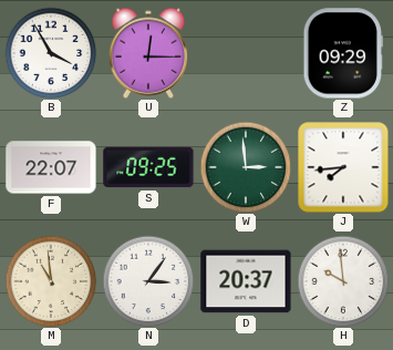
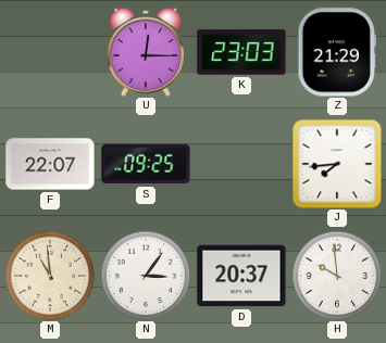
B: 3:55 -> none (51, 53)
K: none -> 23:03 (241, 52)
Z: 09:29 -> 21:29 (337, 52)
W: 2:59 -> none (246, 167)
